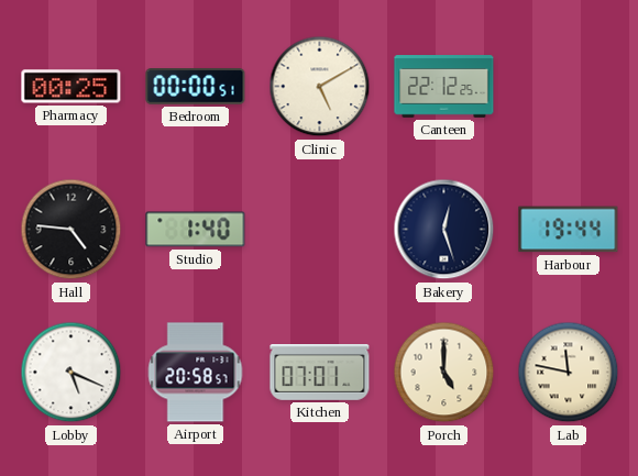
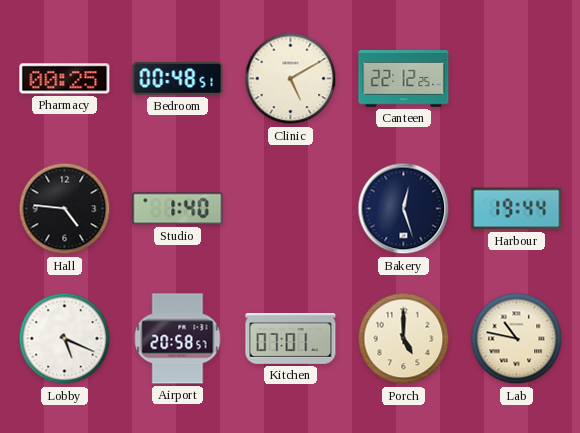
Bedroom: 00:00 -> 00:48 (178, 79)
Lab: 11:47 -> 10:47 (517, 339)
